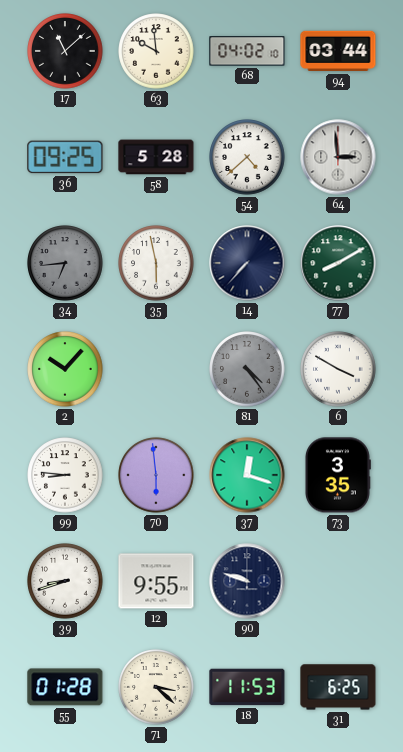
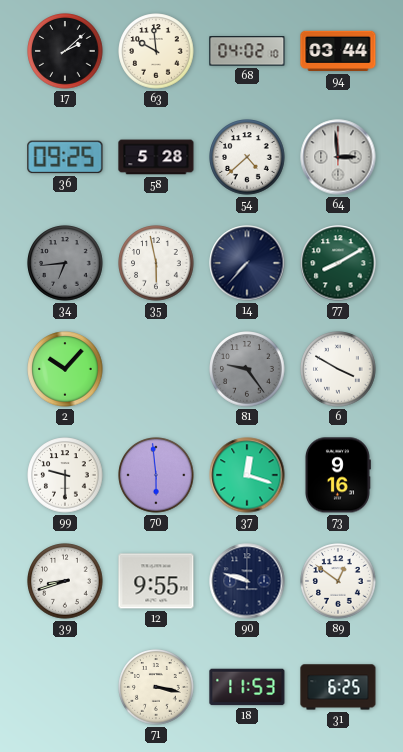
17: 11:08 -> 2:08 (65, 51)
81: 4:24 -> 9:24 (247, 369)
99: 8:46 -> 9:30 (65, 475)
73: 3:35 -> 9:16 (337, 475)
89: none -> 12:51 (338, 581)
55: 01:28 -> none (65, 687)
71: 3:22 -> 3:17 (156, 687)
